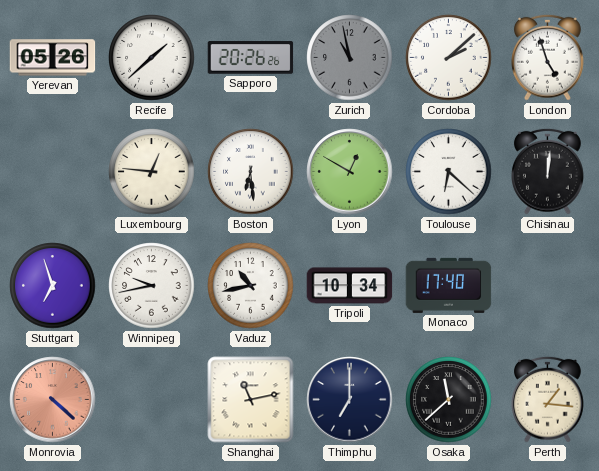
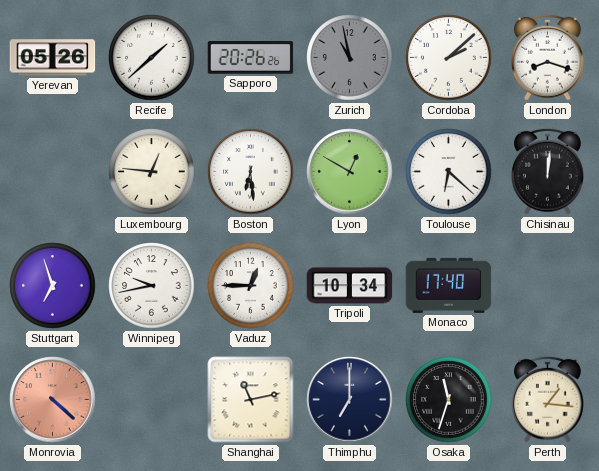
London: 4:57 -> 8:18 (548, 57)
Vaduz: 10:43 -> 12:45 (251, 286)
Osaka: 11:38 -> 11:33 (449, 400)
